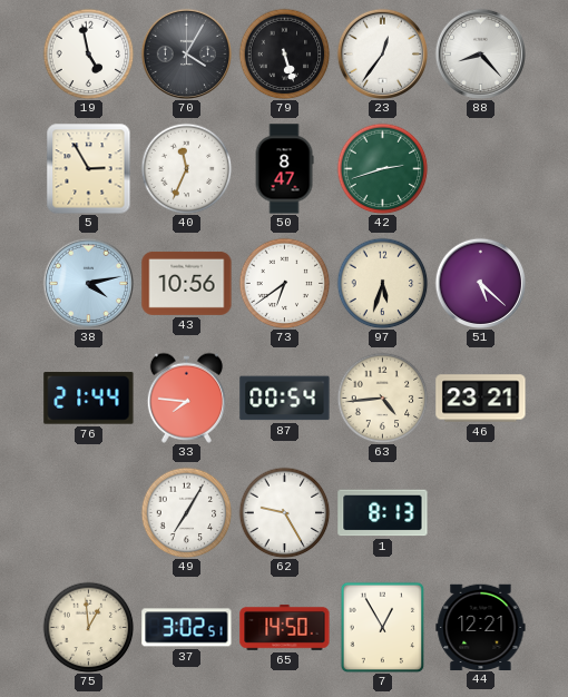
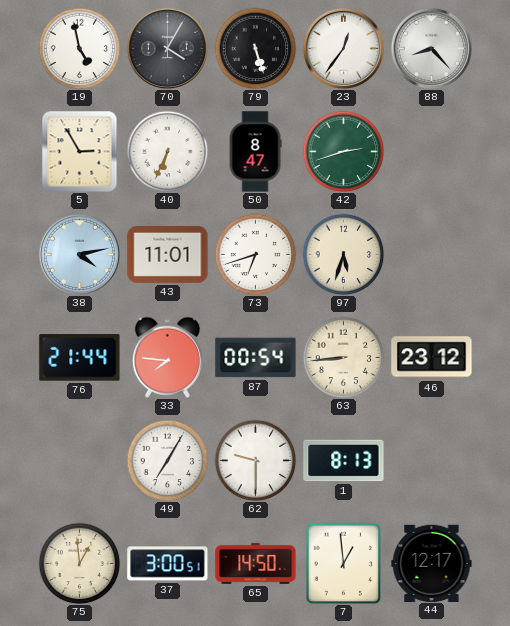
40: 11:34 -> 6:34 (167, 151)
43: 10:56 -> 11:01 (168, 254)
73: 6:39 -> 6:42 (255, 254)
51: 5:22 -> none (480, 283)
63: 4:44 -> 8:44 (343, 357)
46: 23:21 -> 23:12 (432, 358)
62: 9:25 -> 9:30 (255, 460)
37: 3:02 -> 3:00 (168, 564)
7: 12:55 -> 12:59 (344, 563)
44: 12:21 -> 12:17 (432, 563)
